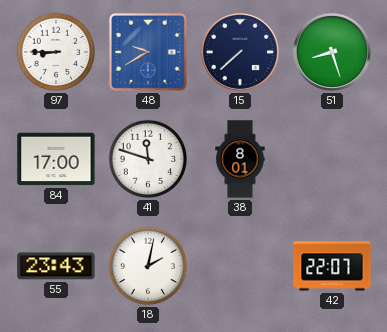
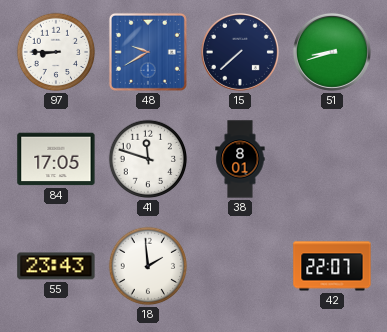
51: 8:27 -> 8:42 (332, 52)
84: 17:00 -> 17:05 (56, 159)
18: 2:02 -> 1:59 (148, 266)
